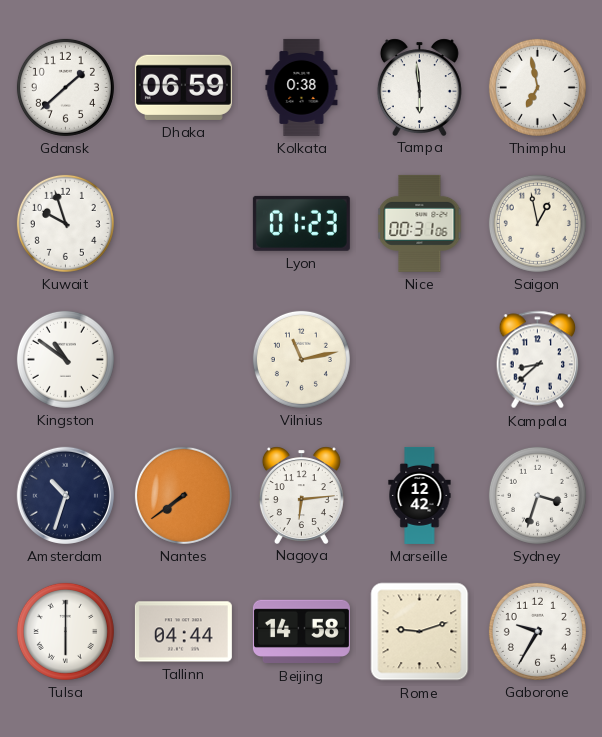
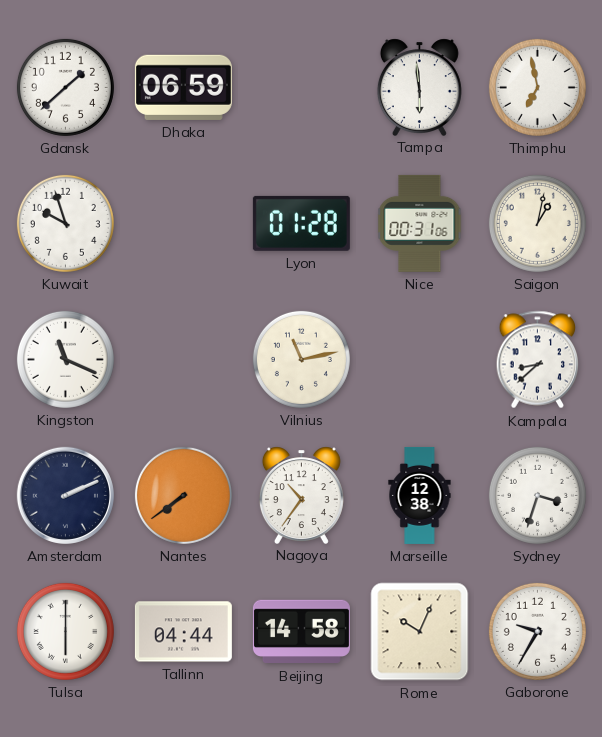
Kolkata: 0:38 -> none (302, 87)
Lyon: 01:23 -> 01:28 (301, 223)
Saigon: 12:58 -> 1:02 (537, 223)
Kingston: 10:51 -> 11:19 (65, 359)
Amsterdam: 10:33 -> 2:11 (65, 495)
Nagoya: 6:14 -> 10:36 (301, 495)
Marseille: 12:42 -> 12:38 (420, 495)
Rome: 9:12 -> 10:04 (420, 632)
